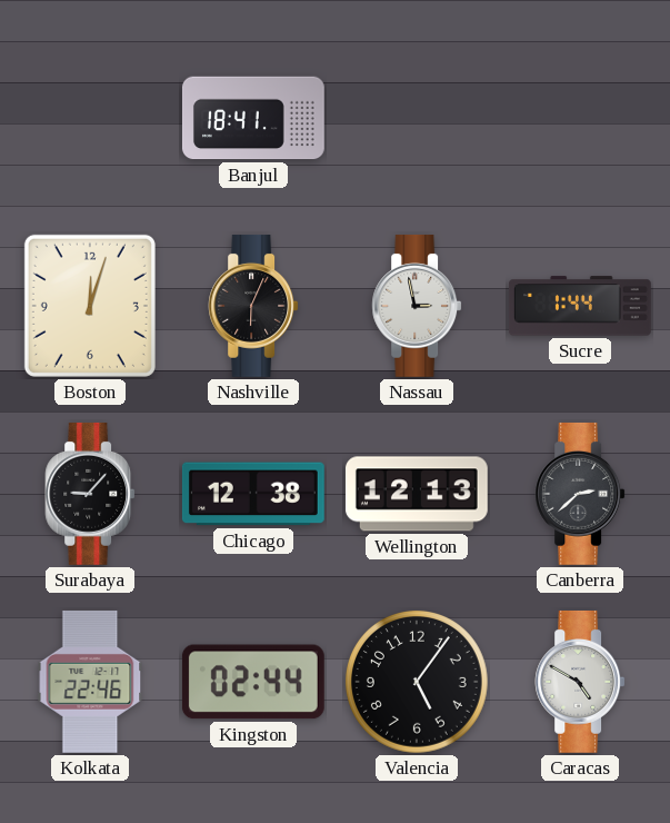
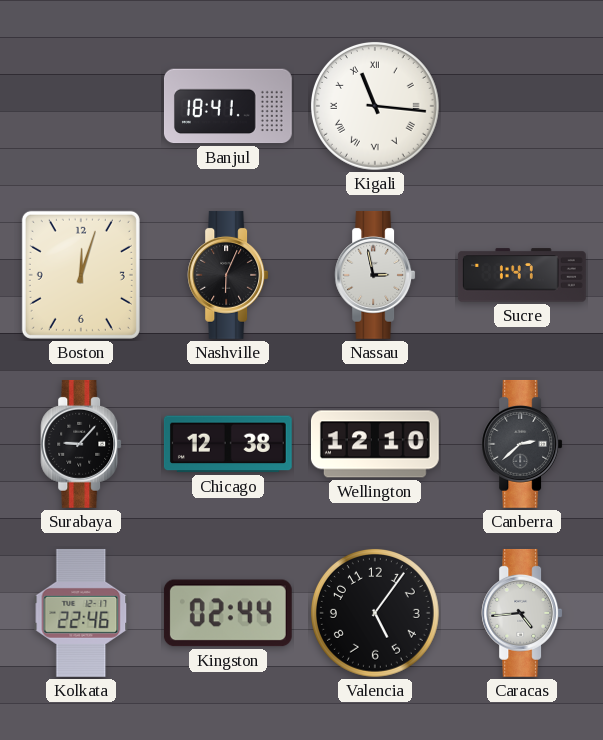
Kigali: none -> 11:16 (376, 107)
Sucre: 1:44 -> 1:47 (522, 275)
Wellington: 12:13 -> 12:10 (375, 444)
Caracas: 4:50 -> 4:44 (522, 613)
